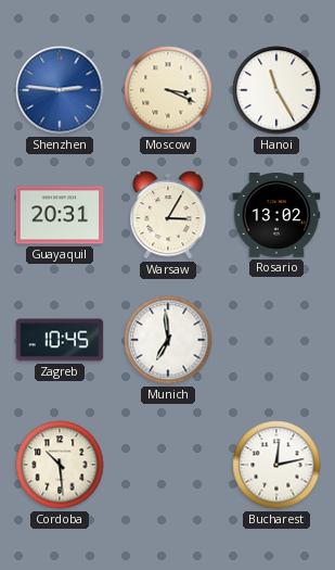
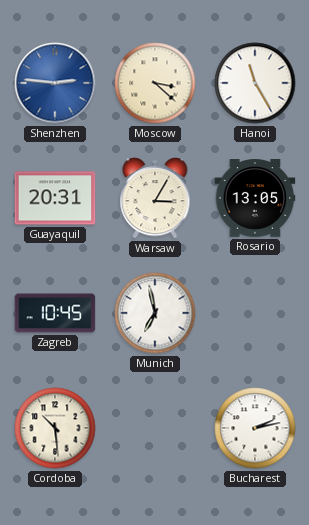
Moscow: 3:19 -> 3:22 (155, 83)
Rosario: 13:02 -> 13:05 (255, 199)
Munich: 6:59 -> 6:58 (155, 313)
Bucharest: 12:13 -> 2:13 (255, 428)
